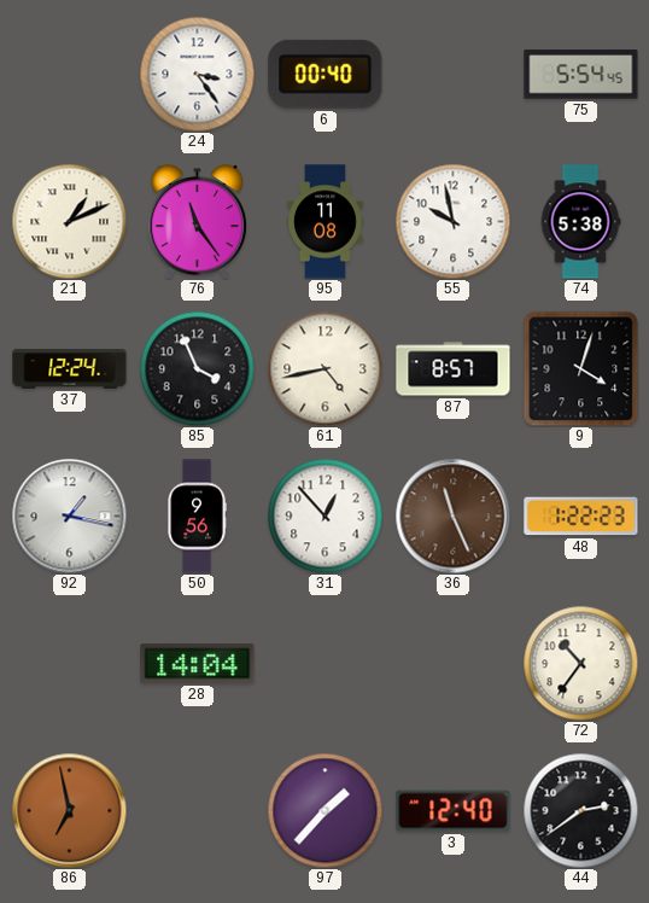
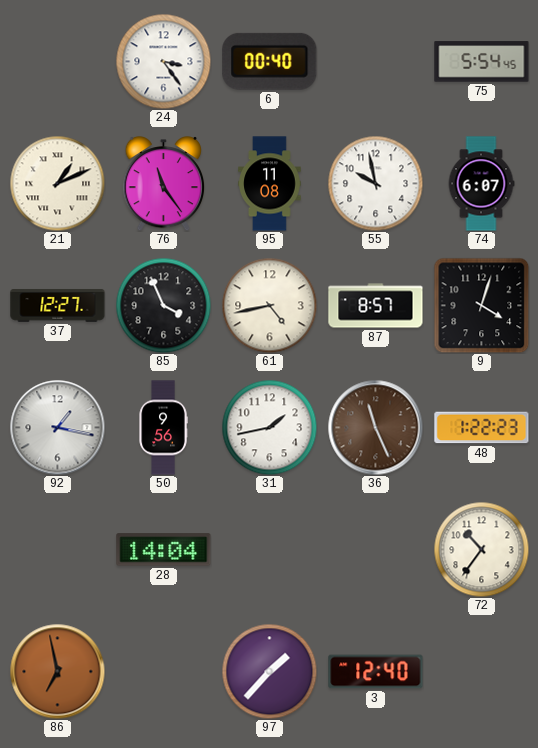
74: 5:38 -> 6:07 (481, 184)
37: 12:24 -> 12:27 (58, 306)
31: 12:53 -> 1:43 (269, 427)
44: 2:39 -> none (580, 810)
